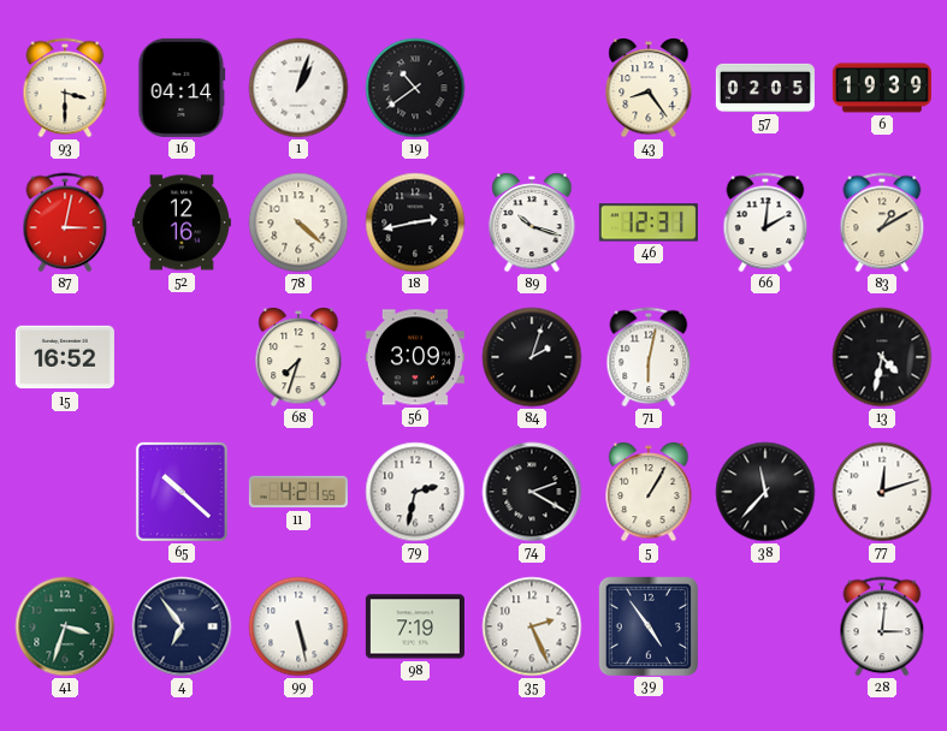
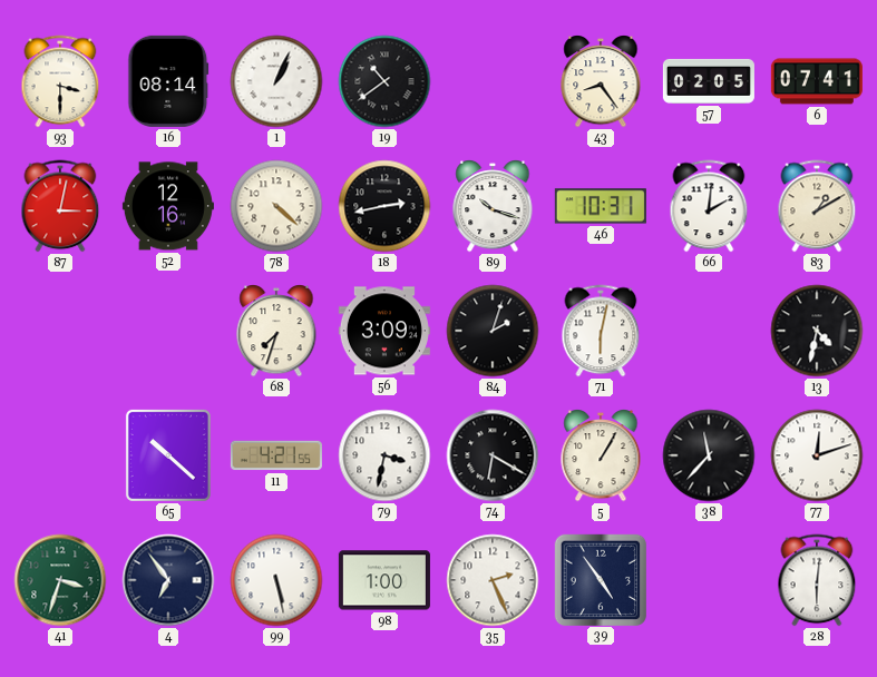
16: 04:14 -> 08:14 (168, 81)
1: 1:03 -> 1:04 (276, 81)
6: 19:39 -> 07:41 (817, 81)
46: 12:31 -> 10:31 (601, 206)
15: 16:52 -> none (65, 357)
79: 2:32 -> 3:32 (384, 455)
74: 2:20 -> 6:20 (493, 455)
98: 7:19 -> 1:00 (384, 580)
28: 3:01 -> 6:01 (817, 580)
